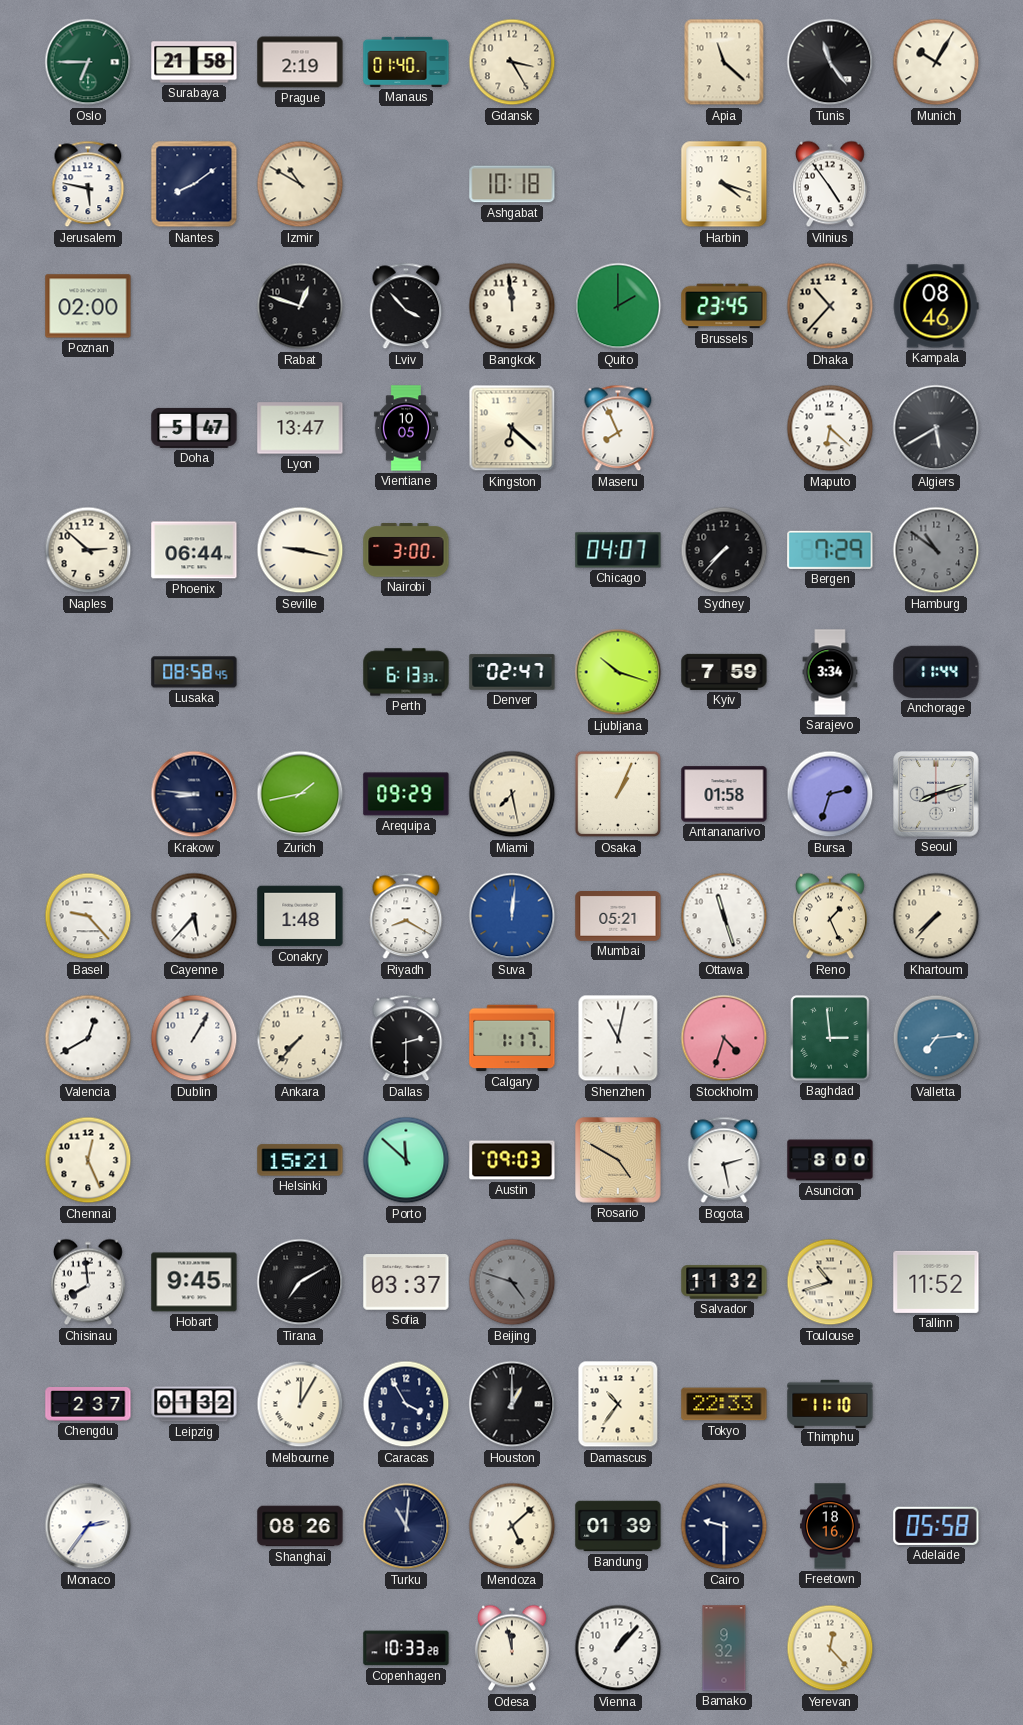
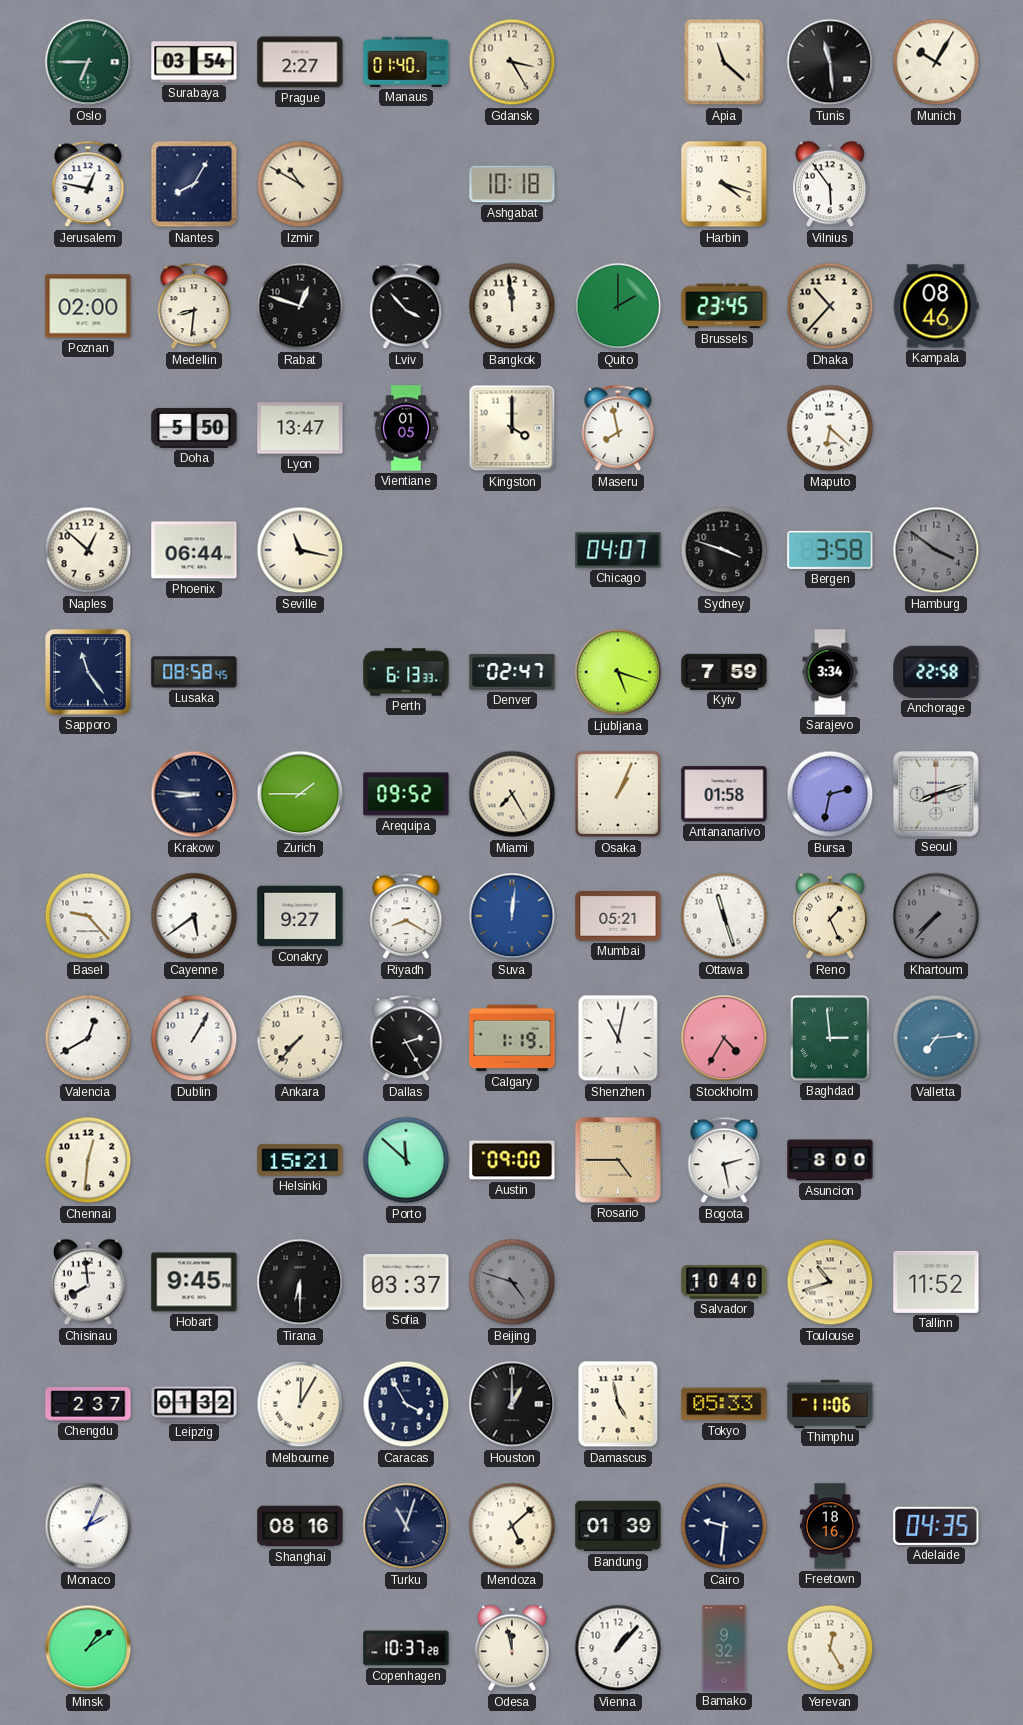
Surabaya: 21:58 -> 03:54 (194, 62)
Prague: 2:19 -> 2:27 (300, 62)
Tunis: 11:24 -> 11:29 (830, 62)
Jerusalem: 5:47 -> 12:47 (88, 184)
Nantes: 8:09 -> 8:05 (194, 184)
Vilnius: 4:54 -> 5:54 (830, 184)
Medellin: none -> 8:31 (194, 306)
Doha: 5:47 -> 5:50 (194, 428)
Vientiane: 10:05 -> 01:05 (406, 428)
Kingston: 6:22 -> 4:00 (512, 428)
Maseru: 7:56 -> 7:58 (618, 428)
Algiers: 5:40 -> none (936, 428)
Naples: 2:52 -> 12:52 (88, 550)
Seville: 9:17 -> 11:17 (300, 550)
Nairobi: 3:00 -> none (406, 550)
Sydney: 7:37 -> 3:48 (724, 550)
Bergen: 7:29 -> 3:58 (830, 550)
Hamburg: 10:51 -> 3:51 (936, 550)
Sapporo: none -> 11:24 (88, 672)
Ljubljana: 10:18 -> 5:18 (618, 672)
Anchorage: 11:44 -> 22:58 (936, 672)
Zurich: 1:43 -> 1:45 (300, 794)
Arequipa: 09:29 -> 09:52 (406, 794)
Miami: 7:28 -> 7:25 (512, 794)
Bursa: 2:33 -> 2:32 (830, 794)
Cayenne: 5:37 -> 5:39 (194, 916)
Conakry: 1:48 -> 9:27 (300, 916)
Khartoum dial: cream -> grey (936, 916)
Dallas: 2:30 -> 2:25 (406, 1038)
Calgary: 1:17 -> 1:19 (512, 1038)
Stockholm: 4:33 -> 4:35 (724, 1038)
Chennai: 12:26 -> 12:31 (88, 1160)
Austin: 09:03 -> 09:00 (512, 1160)
Rosario: 4:50 -> 4:45 (618, 1160)
Tirana: 7:10 -> 6:30 (300, 1282)
Salvador: 11:32 -> 10:40 (724, 1282)
Damascus: 10:36 -> 4:58 (618, 1404)
Tokyo: 22:33 -> 05:33 (724, 1404)
Thimphu: 11:10 -> 11:06 (830, 1403)
Monaco: 2:36 -> 2:04 (88, 1526)
Shanghai: 08:26 -> 08:16 (300, 1526)
Turku: 11:01 -> 11:03 (406, 1526)
Cairo: 9:30 -> 9:31 (724, 1526)
Adelaide: 05:58 -> 04:35 (936, 1526)
Minsk: none -> 1:09 (88, 1648)
Copenhagen: 10:33 -> 10:37 (406, 1648)
Yerevan: 12:23 -> 12:25 (830, 1648)
